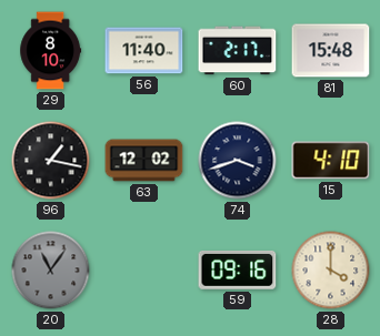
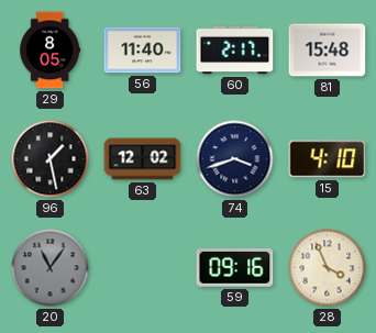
29: 8:10 -> 8:05 (51, 51)
96: 1:17 -> 1:28 (51, 159)
28: 4:00 -> 3:56 (328, 268)
